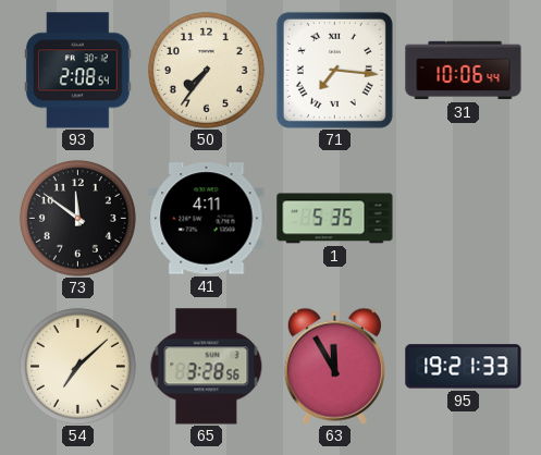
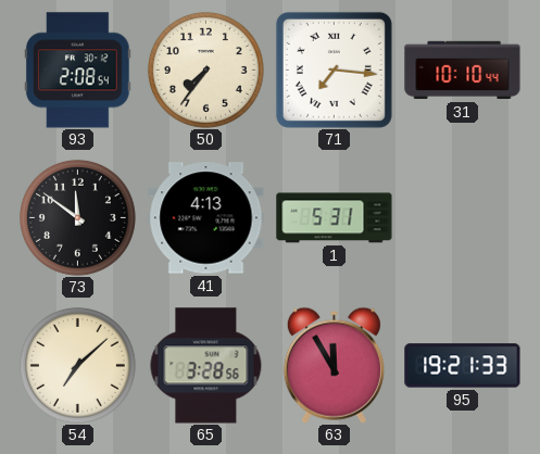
31: 10:06 -> 10:10 (463, 71)
41: 4:11 -> 4:13 (206, 218)
1: 5:35 -> 5:31 (335, 218)
